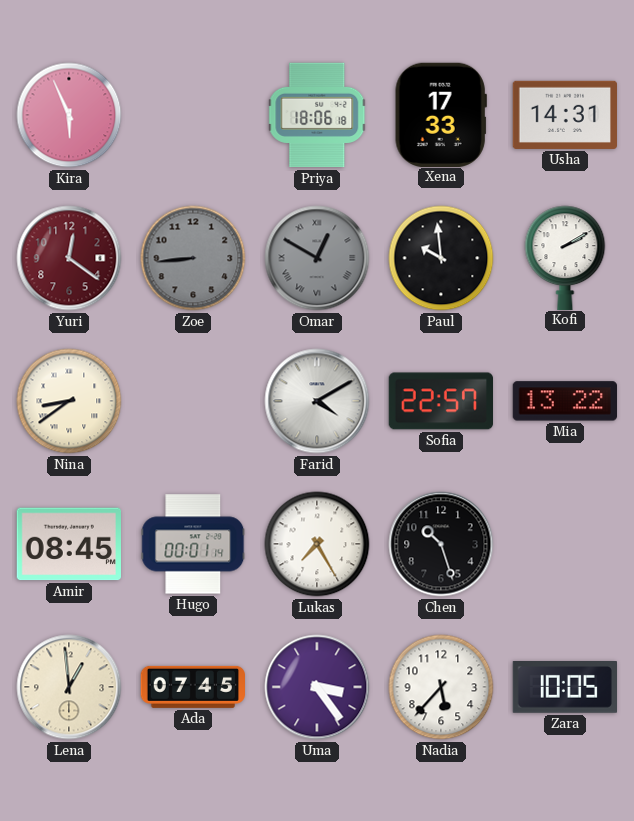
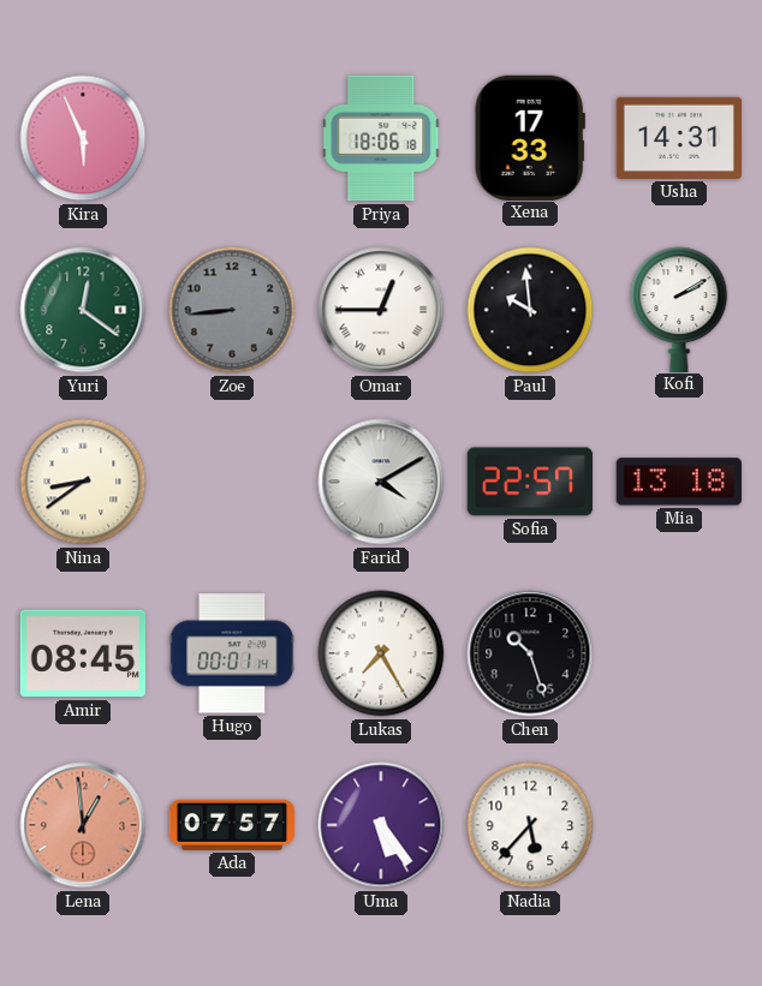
Yuri dial: burgundy -> green (83, 310)
Omar: 12:50 -> 12:45 (381, 310)
Omar dial: grey -> white (381, 310)
Mia: 13:22 -> 13:18 (678, 482)
Lena dial: cream -> salmon (83, 825)
Ada: 07:45 -> 07:57 (231, 825)
Uma: 3:24 -> 5:24 (381, 825)
Zara: 10:05 -> none (564, 688)
